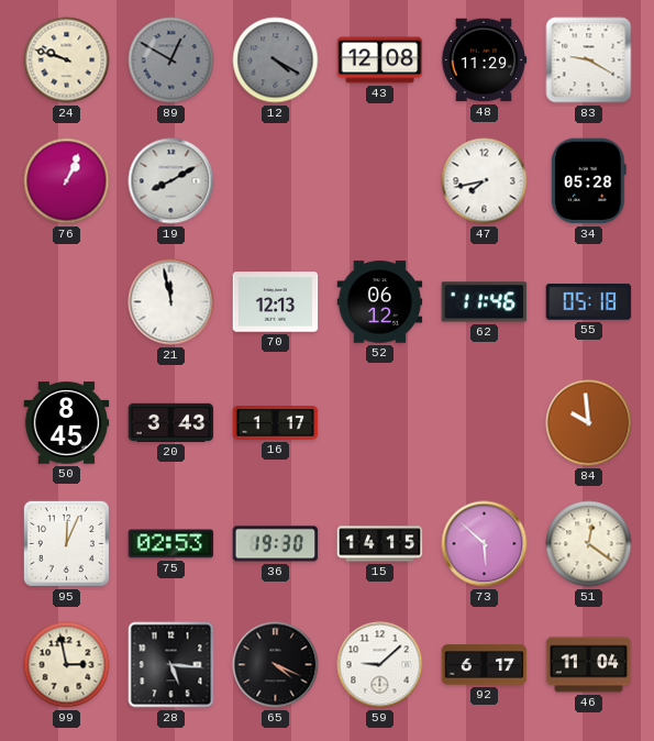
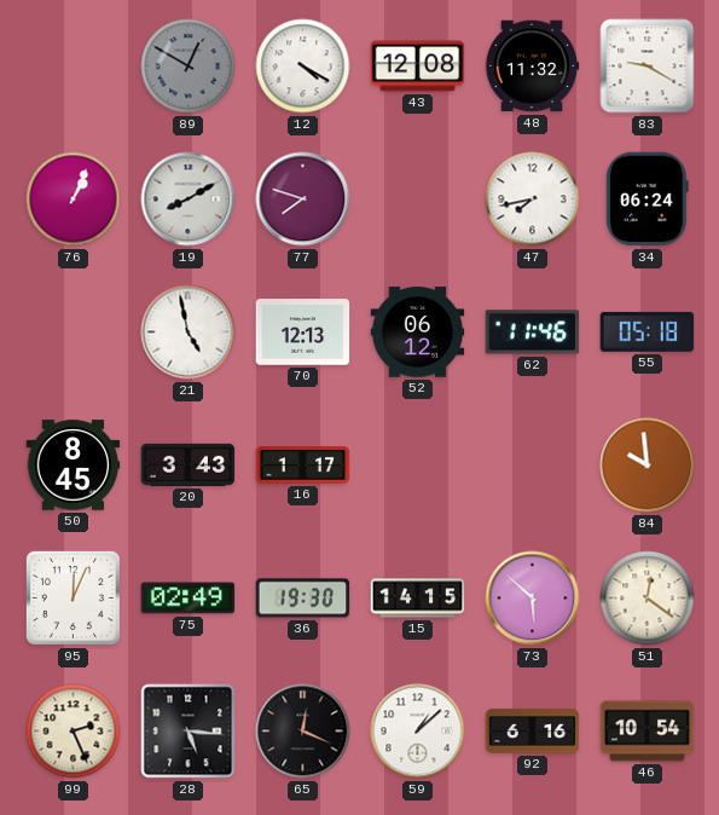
24: 9:48 -> none (67, 60)
12 dial: grey -> white (303, 67)
48: 11:29 -> 11:32 (532, 67)
77: none -> 7:48 (303, 200)
34: 05:28 -> 06:24 (646, 200)
21: 11:58 -> 4:58 (189, 333)
75: 02:53 -> 02:49 (189, 599)
99: 2:58 -> 2:26 (74, 732)
65: 4:19 -> 12:19 (303, 732)
59: 9:08 -> 1:08 (418, 732)
92: 6:17 -> 6:16 (533, 732)
46: 11:04 -> 10:54 (648, 732)
